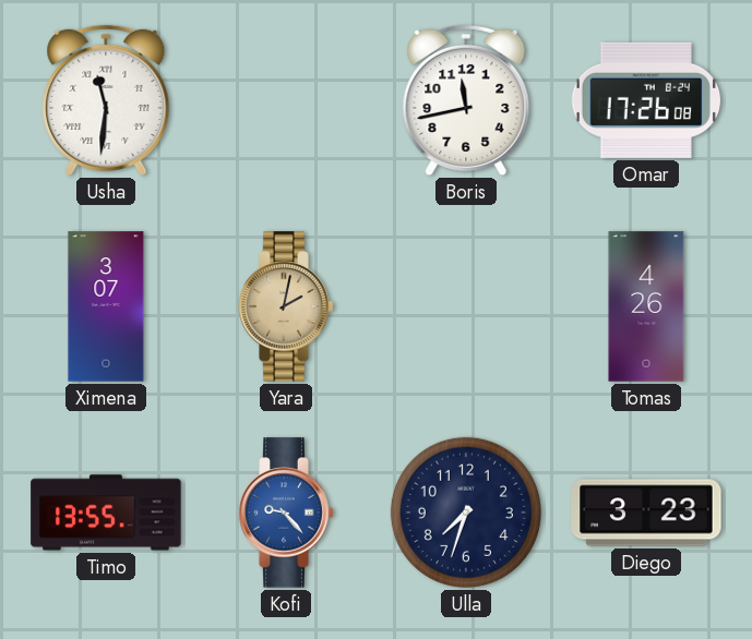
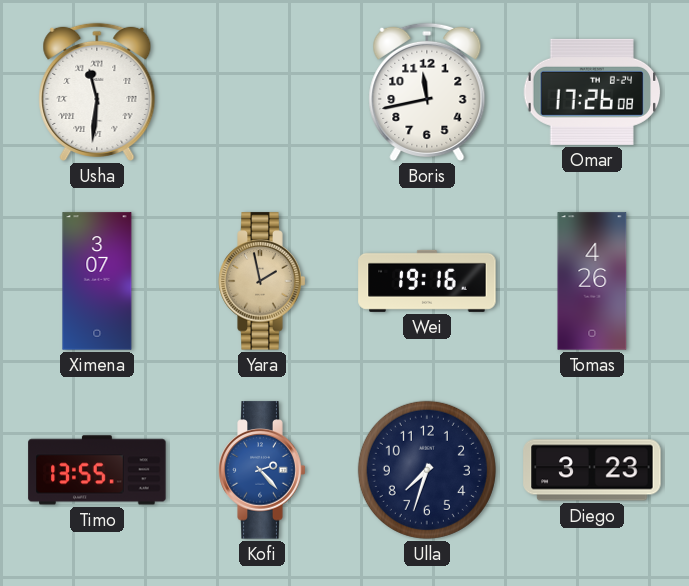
Yara: 2:02 -> 1:58 (262, 281)
Wei: none -> 19:16 (427, 281)
Kofi: 9:23 -> 2:23 (262, 470)
